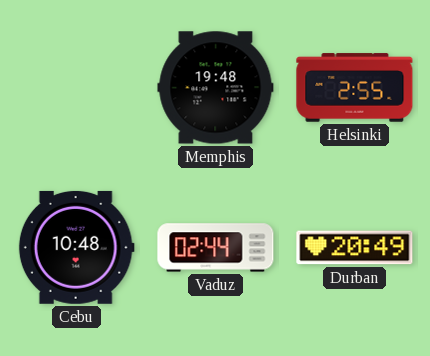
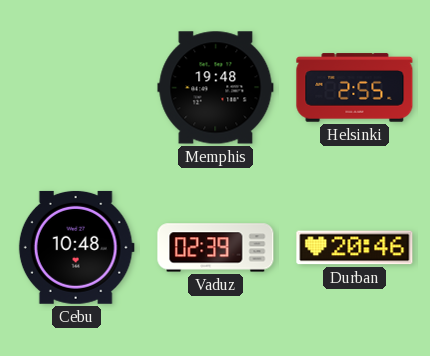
Vaduz: 02:44 -> 02:39 (216, 248)
Durban: 20:49 -> 20:46 (355, 248)
